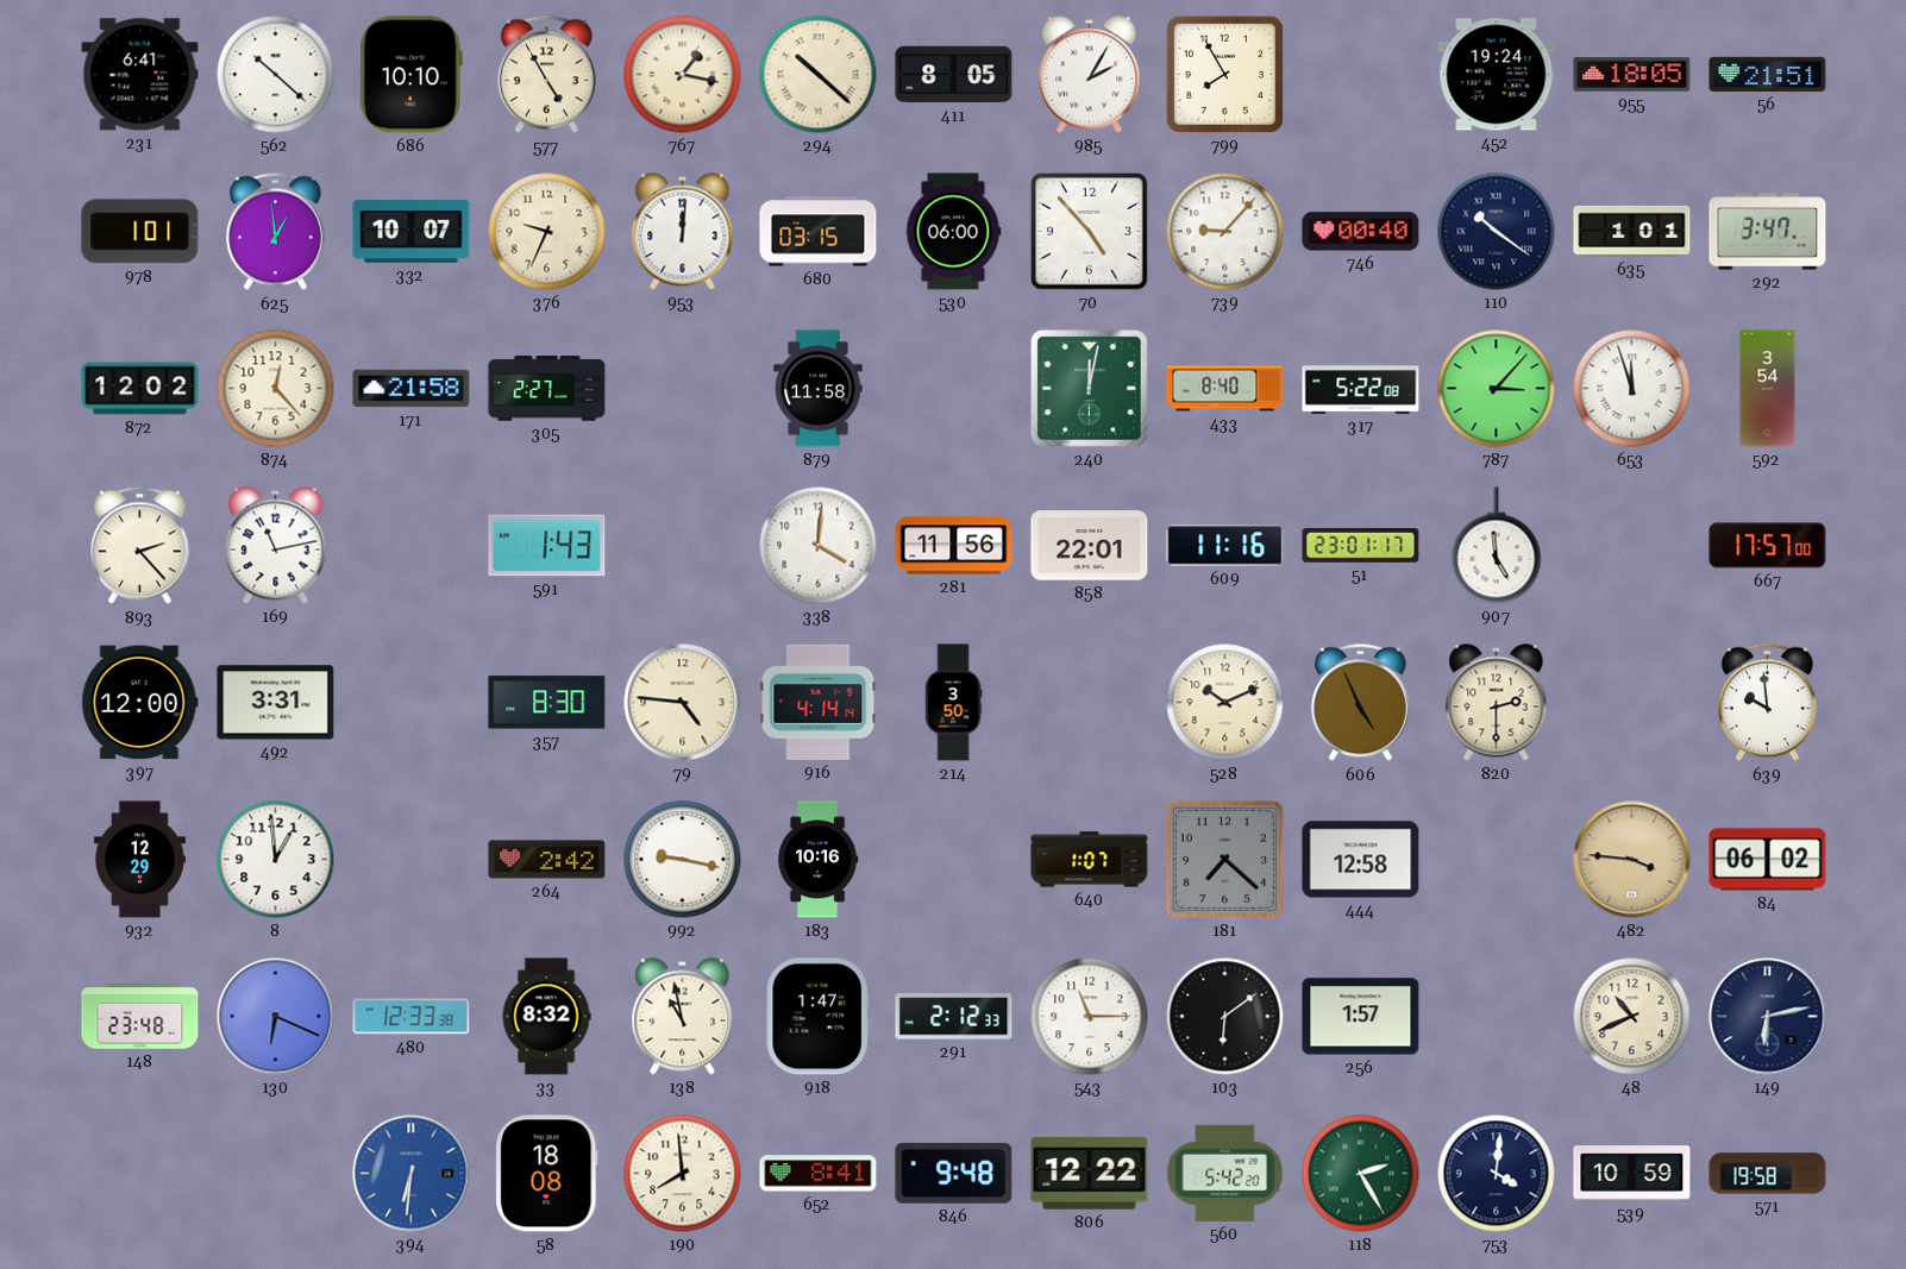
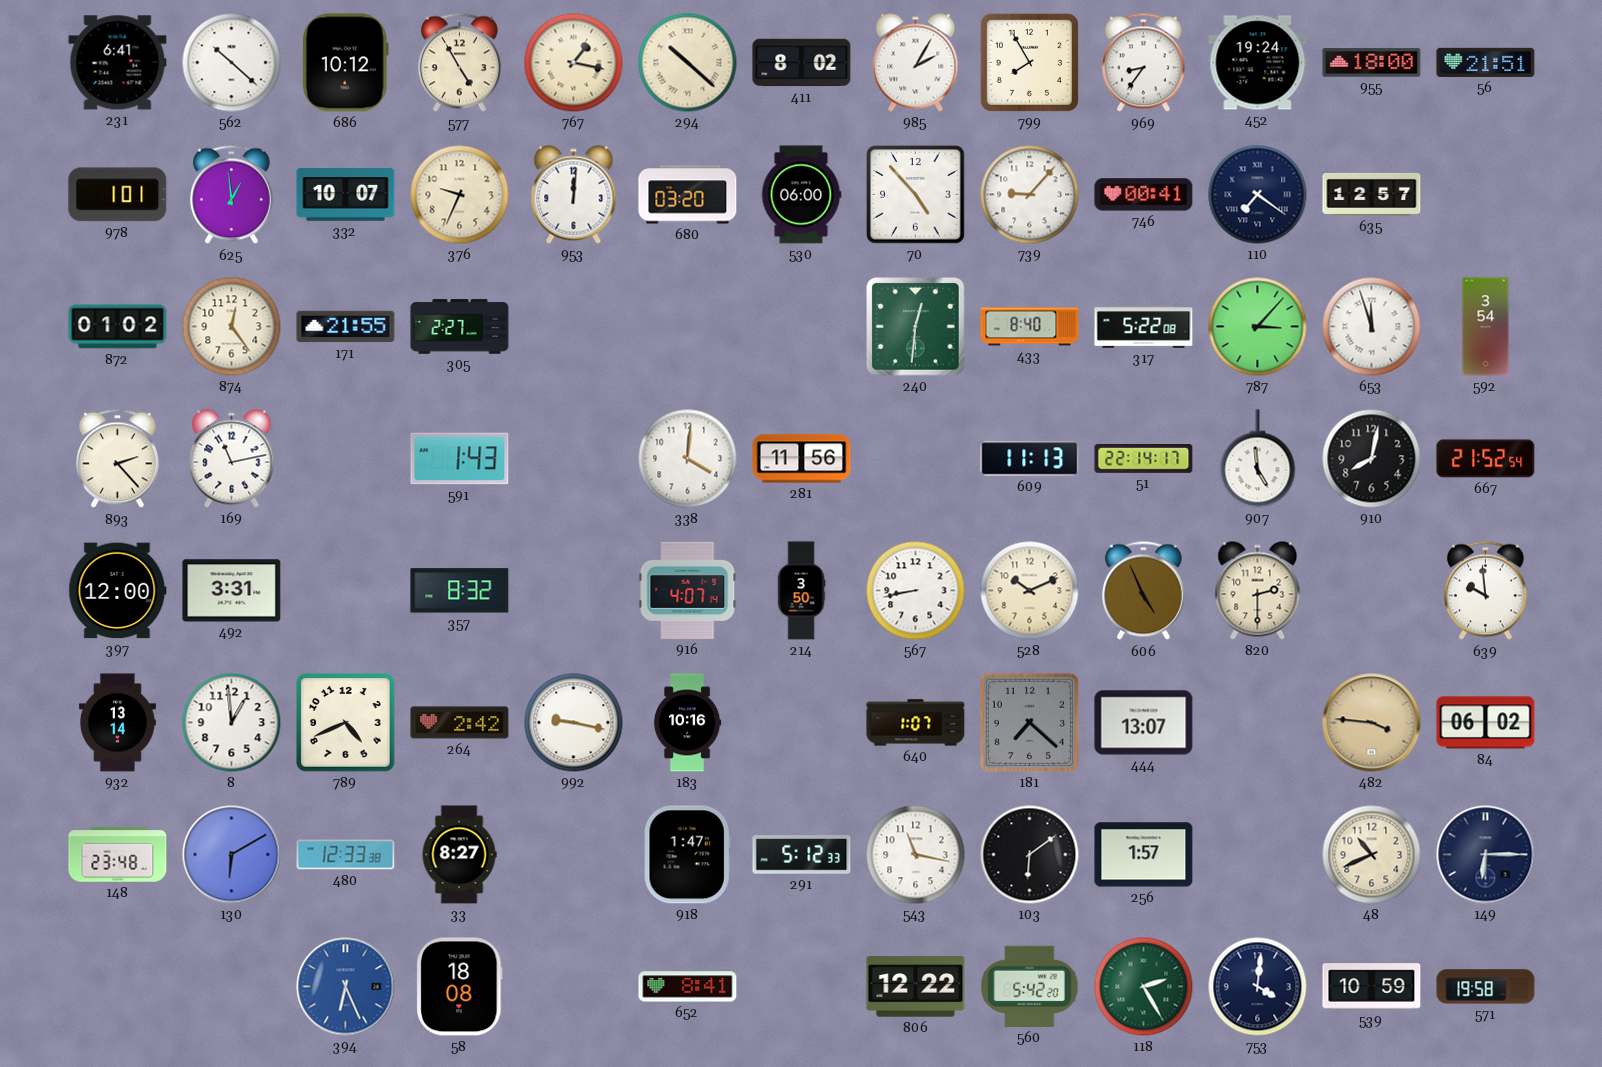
686: 10:10 -> 10:12 (345, 63)
411: 8:05 -> 8:02 (802, 63)
969: none -> 8:36 (1144, 63)
955: 18:05 -> 18:00 (1372, 63)
680: 03:15 -> 03:20 (688, 195)
746: 00:40 -> 00:41 (1144, 195)
110: 10:21 -> 7:21 (1258, 195)
635: 1:01 -> 12:57 (1372, 194)
292: 3:47 -> none (1768, 232)
872: 12:02 -> 01:02 (118, 327)
874: 12:23 -> 12:24 (232, 327)
171: 21:58 -> 21:55 (346, 327)
879: 11:58 -> none (819, 389)
240: 12:02 -> 12:31 (916, 327)
858: 22:01 -> none (1090, 546)
609: 11:16 -> 11:13 (1030, 459)
51: 23:01 -> 22:14 (1144, 459)
910: none -> 8:02 (1372, 459)
667: 17:57 -> 21:52 (1486, 459)
357: 8:30 -> 8:32 (460, 591)
79: 4:46 -> none (683, 703)
916: 4:14 -> 4:07 (688, 590)
567: none -> 8:43 (916, 591)
932: 12:29 -> 13:14 (117, 723)
789: none -> 4:41 (346, 723)
444: 12:58 -> 13:07 (1144, 723)
130: 6:19 -> 6:10 (232, 855)
33: 8:32 -> 8:27 (459, 855)
138: 10:58 -> none (683, 1017)
291: 2:12 -> 5:12 (802, 855)
543: 11:15 -> 11:17 (916, 855)
149: 6:13 -> 6:15 (1486, 855)
394: 6:31 -> 6:26 (346, 987)
190: 7:59 -> none (683, 1174)
846: 9:48 -> none (954, 1174)
